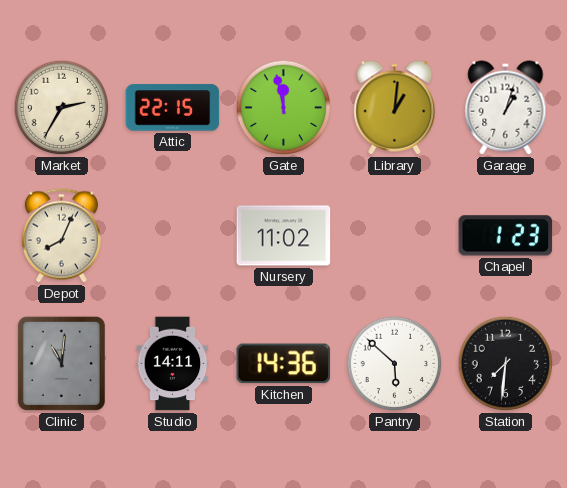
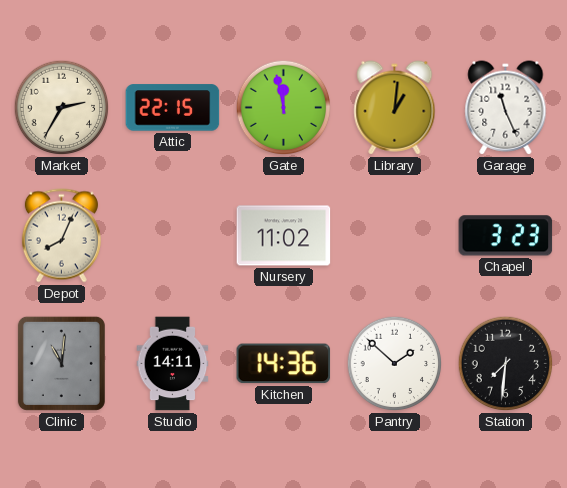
Garage: 1:03 -> 11:26 (506, 108)
Chapel: 1:23 -> 3:23 (506, 236)
Pantry: 5:52 -> 1:52 (395, 364)
